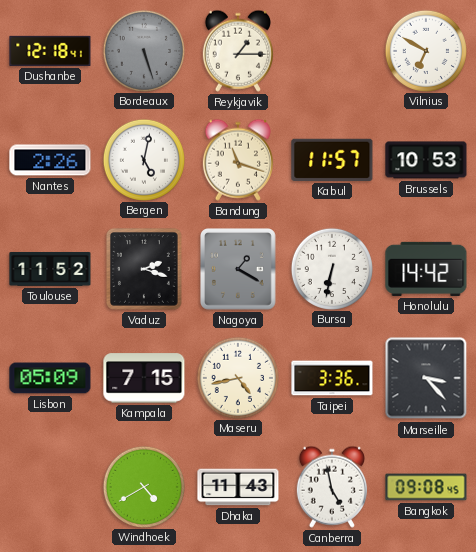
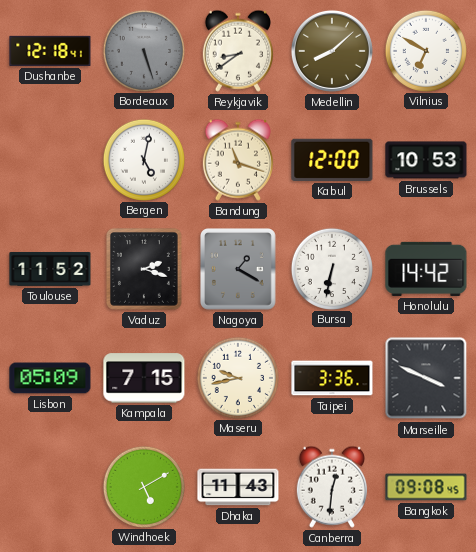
Reykjavik: 1:15 -> 8:39 (238, 51)
Medellin: none -> 8:08 (332, 51)
Nantes: 2:26 -> none (50, 160)
Kabul: 11:57 -> 12:00 (332, 160)
Maseru: 4:43 -> 9:43 (237, 377)
Marseille: 3:23 -> 3:49 (426, 378)
Windhoek: 4:40 -> 5:10 (143, 486)
Canberra: 4:58 -> 12:31 (332, 487)
